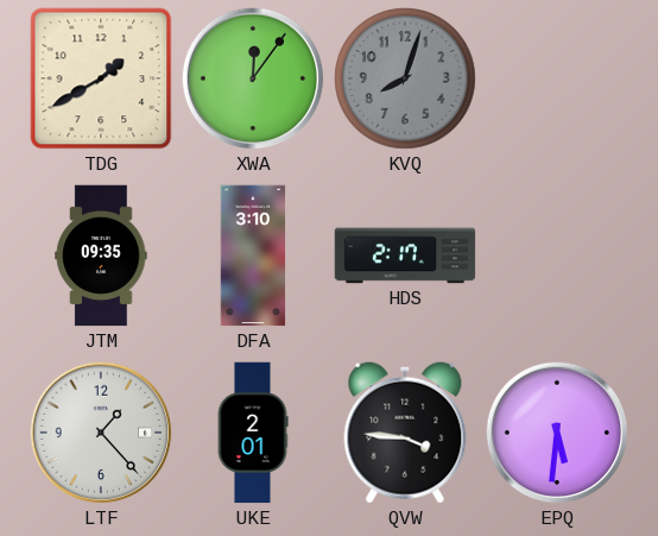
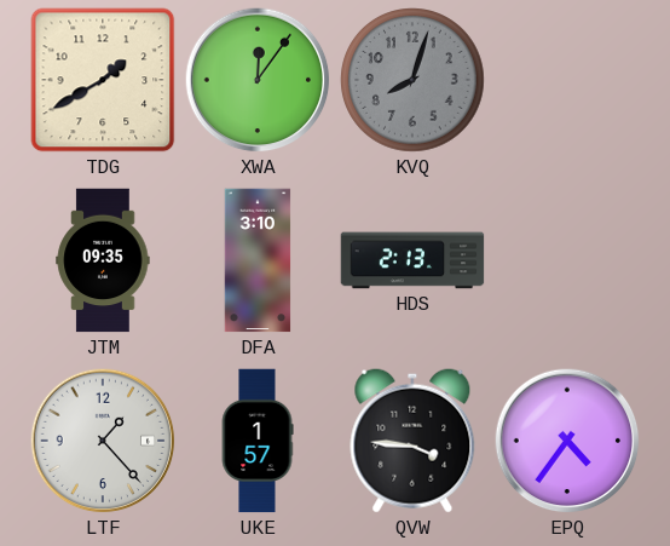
HDS: 2:17 -> 2:13 (412, 260)
UKE: 2:01 -> 1:57 (258, 441)
EPQ: 5:31 -> 4:36 (567, 441)
